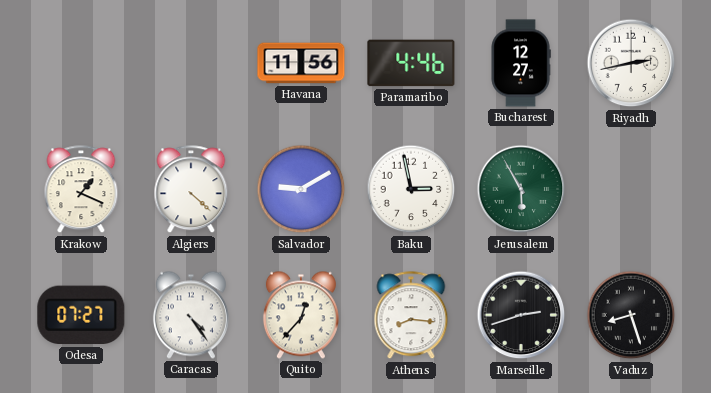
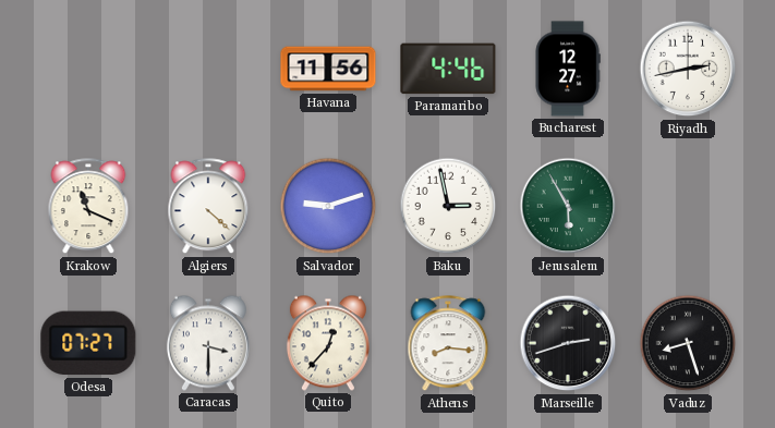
Krakow: 1:19 -> 11:19 (88, 207)
Salvador: 9:10 -> 9:12 (328, 206)
Caracas: 4:24 -> 3:30 (208, 343)
